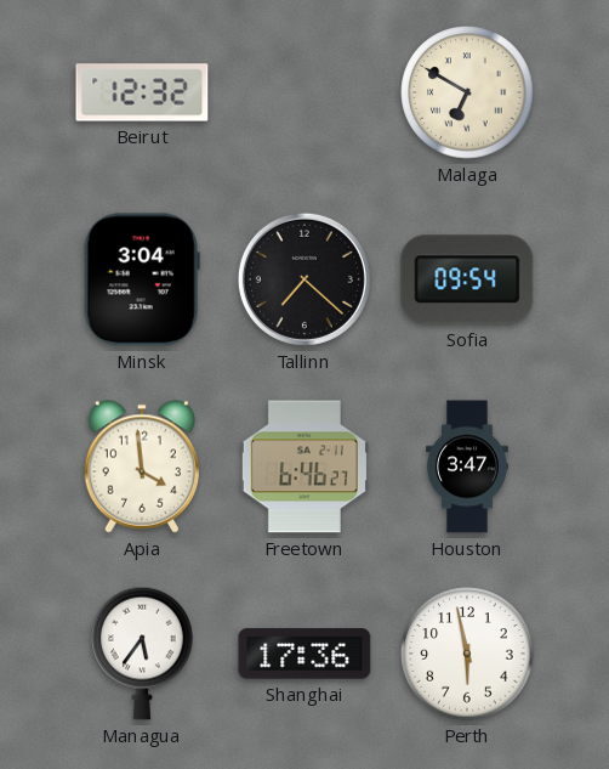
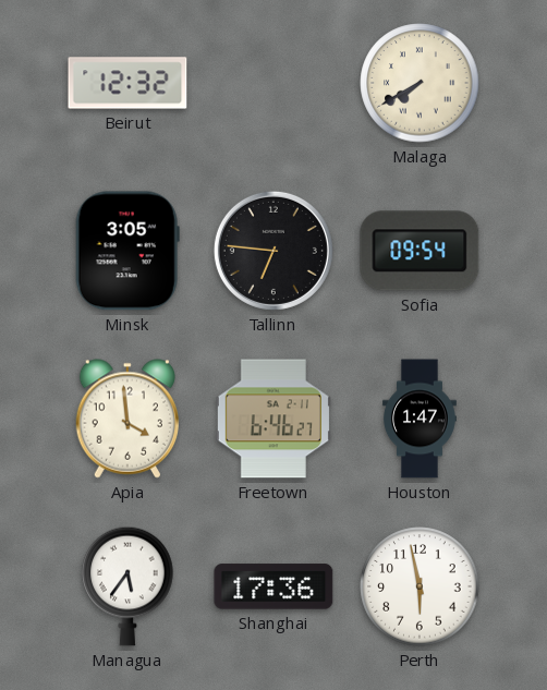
Malaga: 6:50 -> 7:40 (420, 83)
Minsk: 3:04 -> 3:05 (127, 251)
Tallinn: 7:22 -> 6:46 (273, 251)
Houston: 3:47 -> 1:47 (420, 419)
